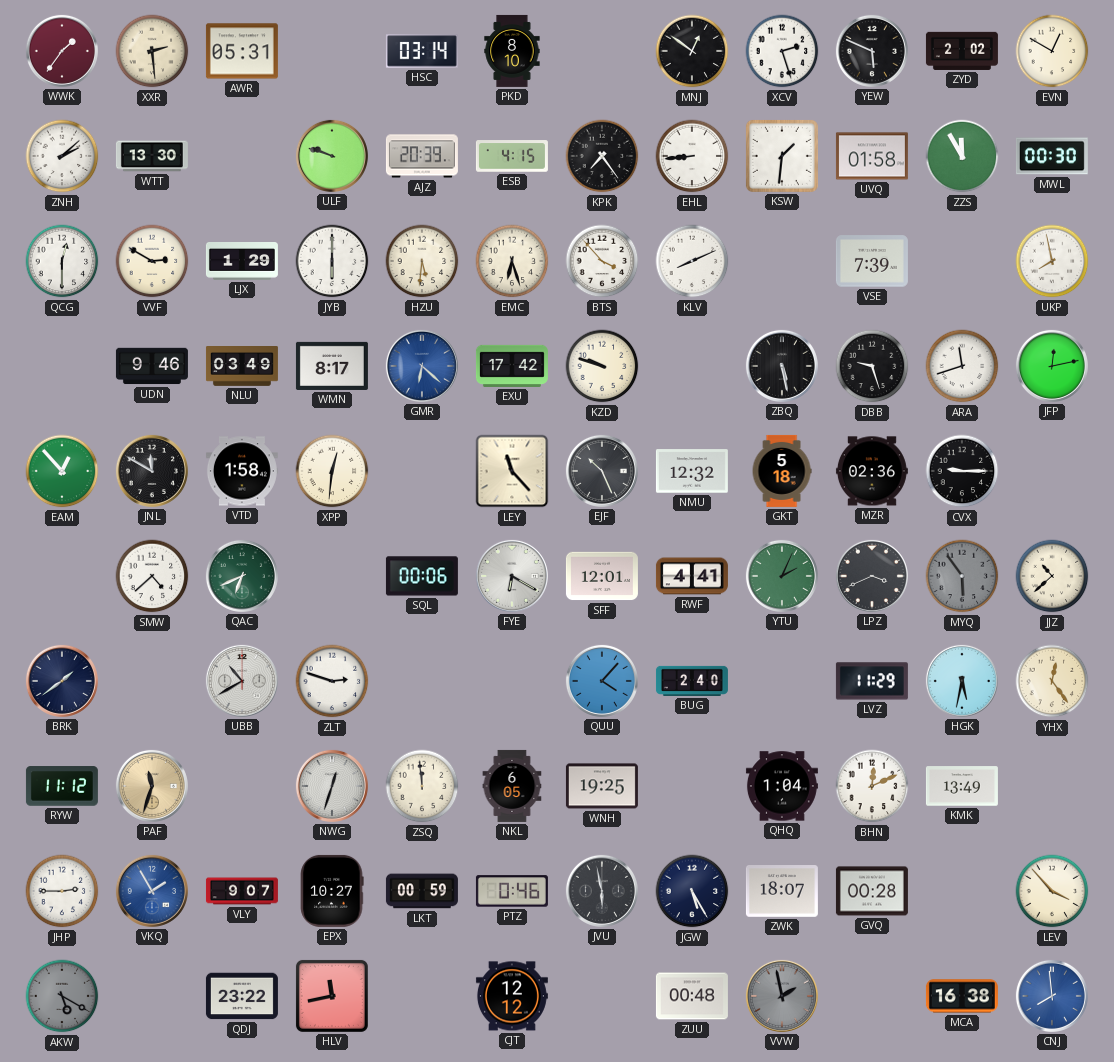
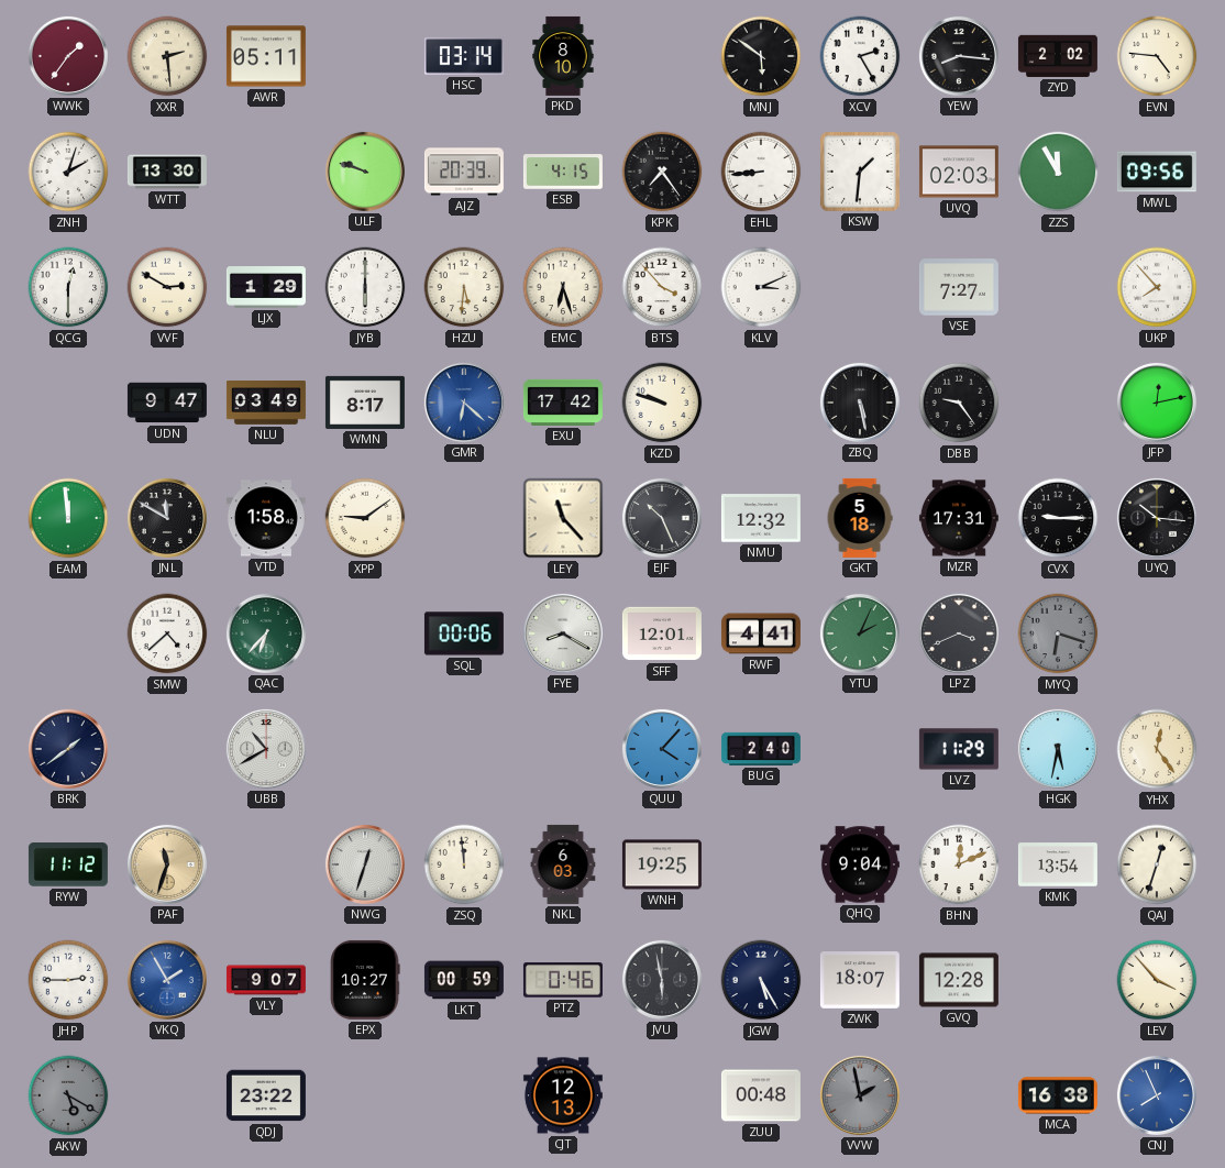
AWR: 05:31 -> 05:11 (266, 56)
MNJ: 12:51 -> 5:51 (761, 56)
XCV: 2:27 -> 2:25 (860, 56)
YEW: 5:49 -> 8:16 (959, 56)
EVN: 12:50 -> 4:46 (1157, 56)
ZNH: 2:08 -> 2:03 (68, 172)
UVQ: 01:58 -> 02:03 (959, 172)
MWL: 00:30 -> 09:56 (1157, 172)
KLV: 8:11 -> 3:11 (761, 287)
VSE: 7:39 -> 7:27 (959, 287)
UKP: 7:58 -> 7:53 (1157, 287)
UDN: 9:46 -> 9:47 (167, 403)
DBB: 9:27 -> 9:24 (959, 403)
ARA: 11:42 -> none (962, 366)
EAM: 12:53 -> 11:59 (68, 518)
XPP: 12:31 -> 9:09 (365, 518)
MZR: 02:36 -> 17:31 (959, 518)
UYQ: none -> 10:16 (1157, 518)
QAC: 6:41 -> 6:37 (266, 633)
FYE: 6:20 -> 8:20 (563, 633)
MYQ: 5:54 -> 6:18 (1058, 633)
JJZ: 10:38 -> none (1052, 576)
ZLT: 2:48 -> none (332, 681)
NKL: 6:05 -> 6:03 (563, 864)
QHQ: 1:04 -> 9:04 (860, 864)
KMK: 13:49 -> 13:54 (1058, 864)
QAJ: none -> 12:33 (1157, 864)
GVQ: 00:28 -> 12:28 (959, 980)
HLV: 11:43 -> none (332, 996)
CJT: 12:12 -> 12:13 (563, 1095)
CNJ: 7:59 -> 7:56 (1157, 1095)
